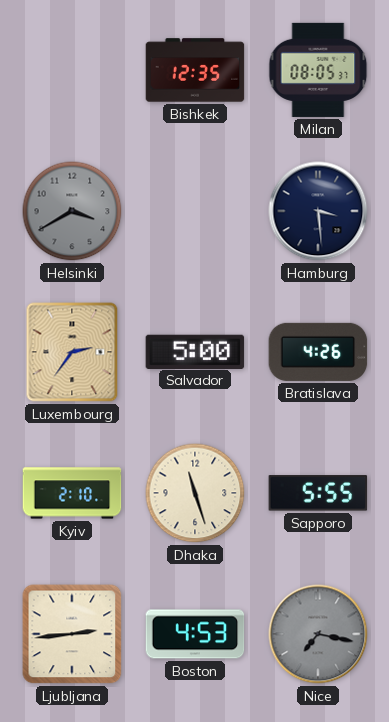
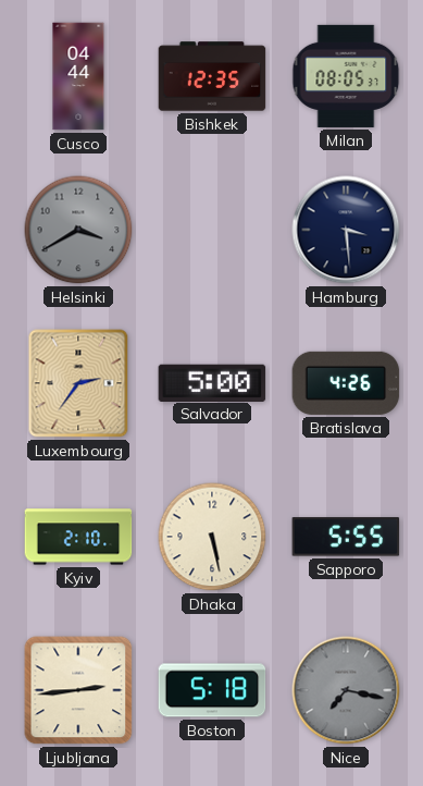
Cusco: none -> 04:44 (78, 76)
Dhaka: 11:27 -> 5:28 (212, 537)
Boston: 4:53 -> 5:18 (212, 690)
